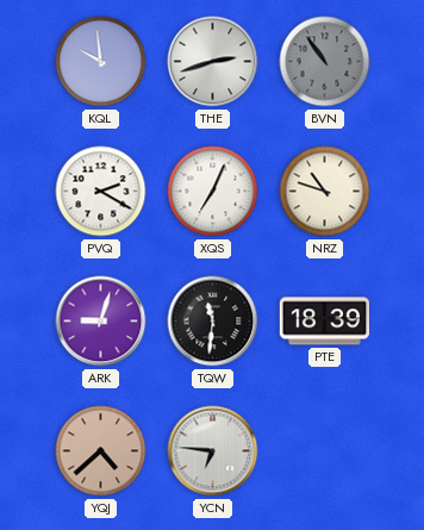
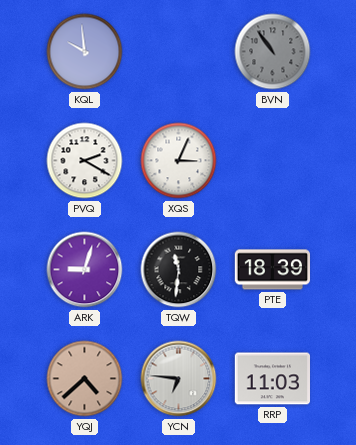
THE: 2:42 -> none (213, 62)
XQS: 7:04 -> 3:04 (179, 161)
NRZ: 10:48 -> none (325, 192)
RRP: none -> 11:03 (272, 379)
